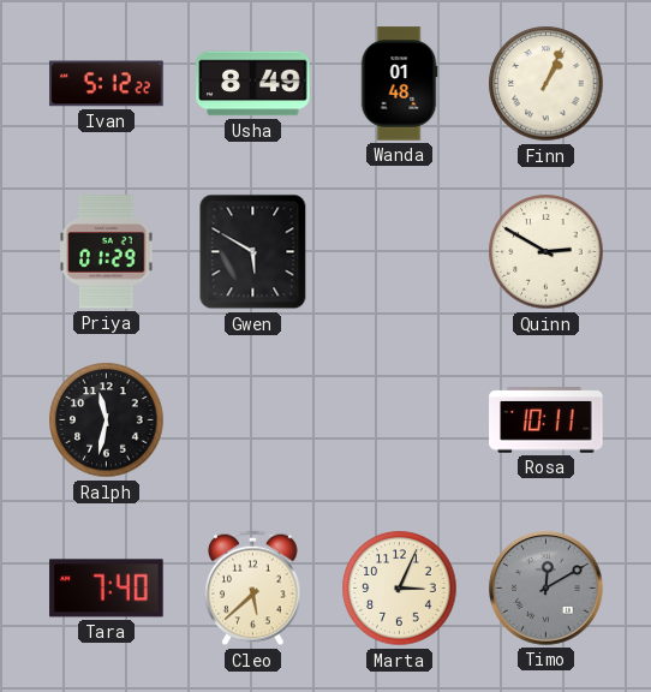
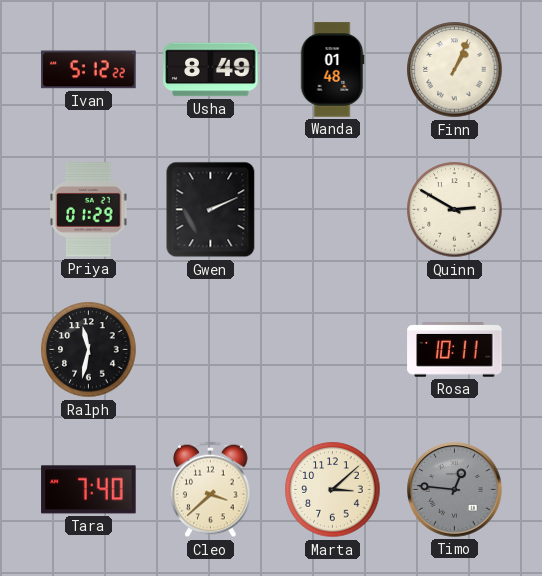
Gwen: 5:50 -> 2:11 (211, 210)
Cleo: 5:38 -> 3:38 (211, 490)
Marta: 3:04 -> 3:08 (333, 490)
Timo: 12:10 -> 12:46 (455, 490)
